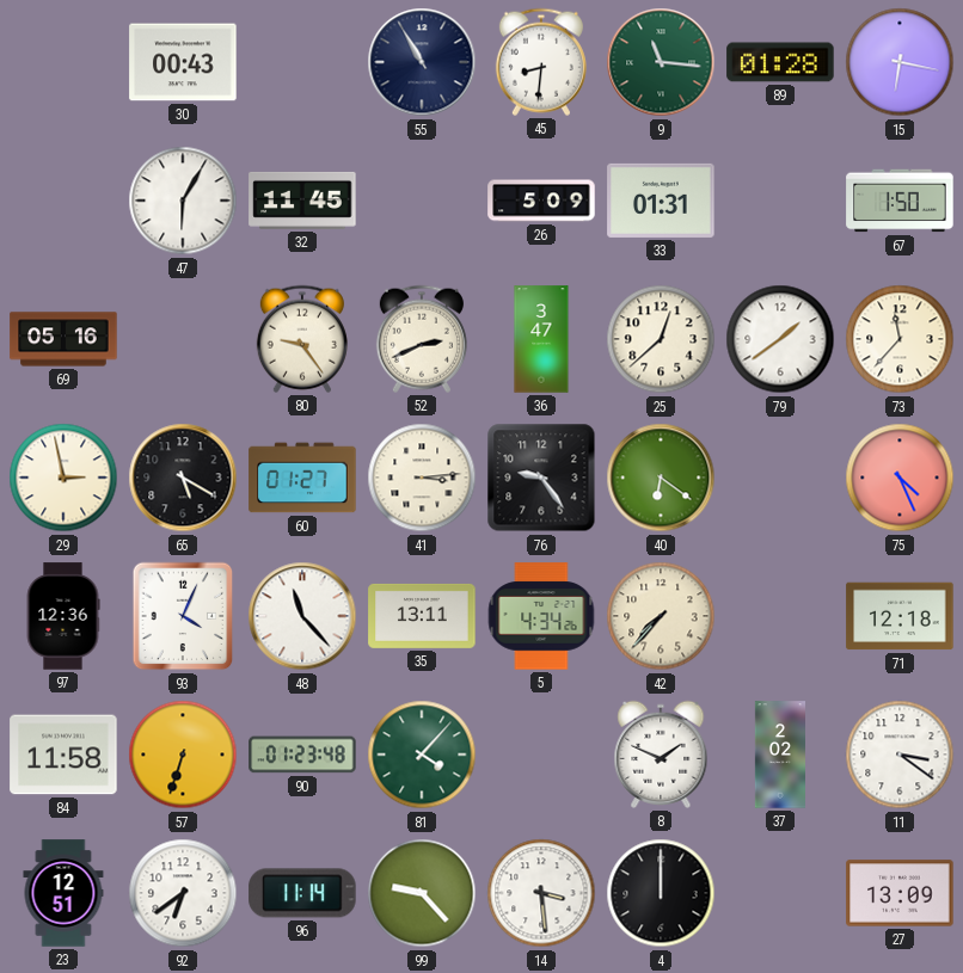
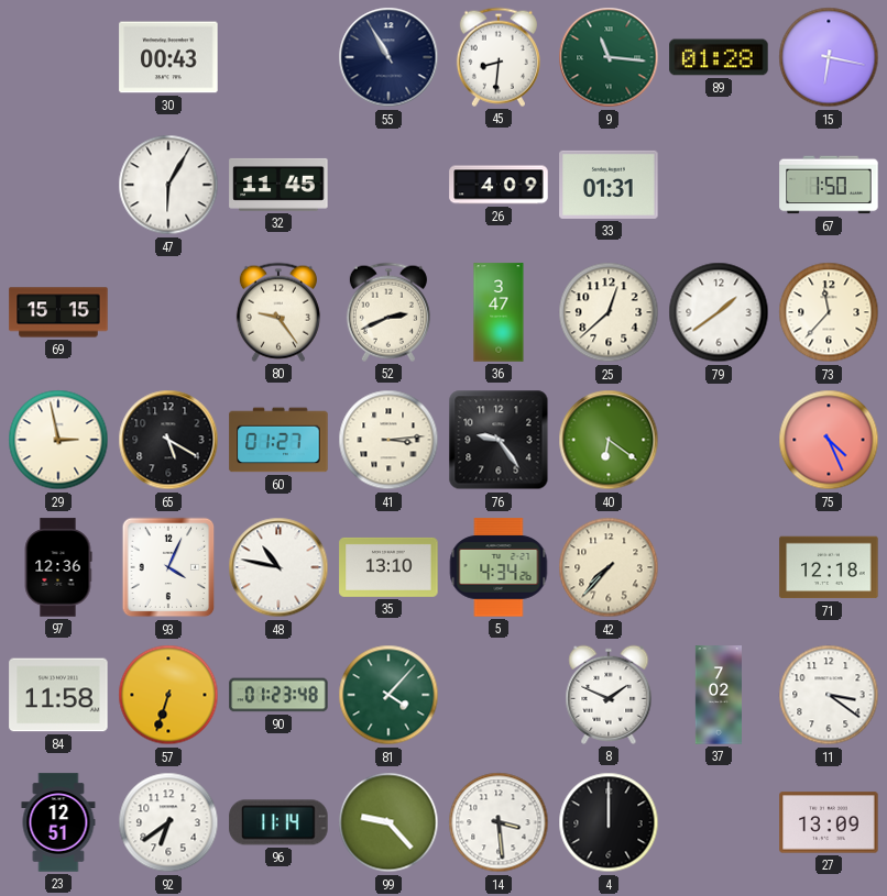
26: 5:09 -> 4:09 (499, 185)
69: 05:16 -> 15:15 (58, 312)
48: 11:23 -> 10:47 (278, 567)
35: 13:11 -> 13:10 (388, 567)
37: 2:02 -> 7:02 (718, 695)
